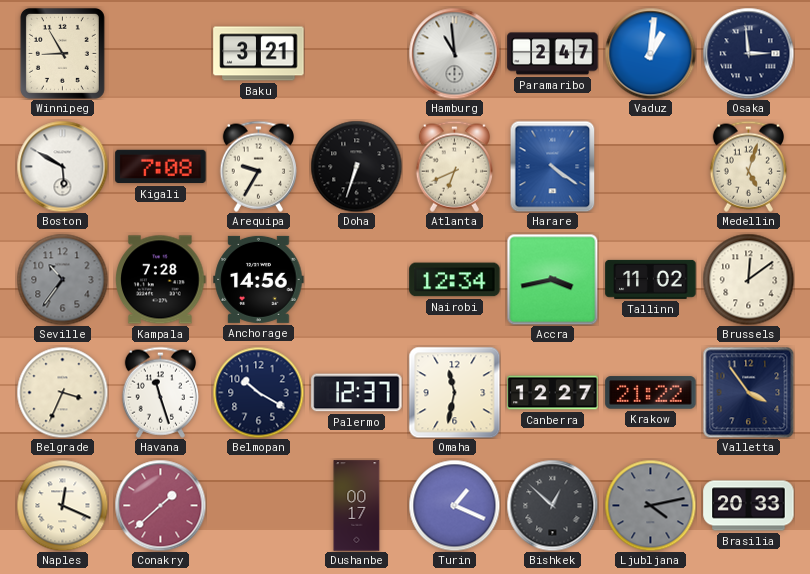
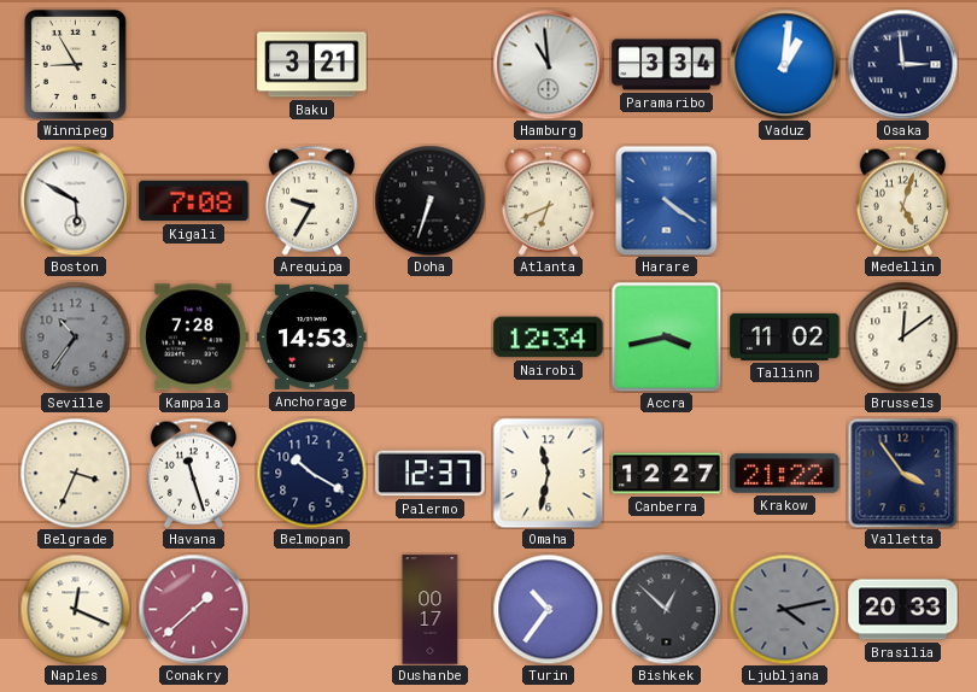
Paramaribo: 2:47 -> 3:34 (667, 65)
Anchorage: 14:56 -> 14:53 (312, 336)
Turin: 1:19 -> 10:36 (548, 609)
